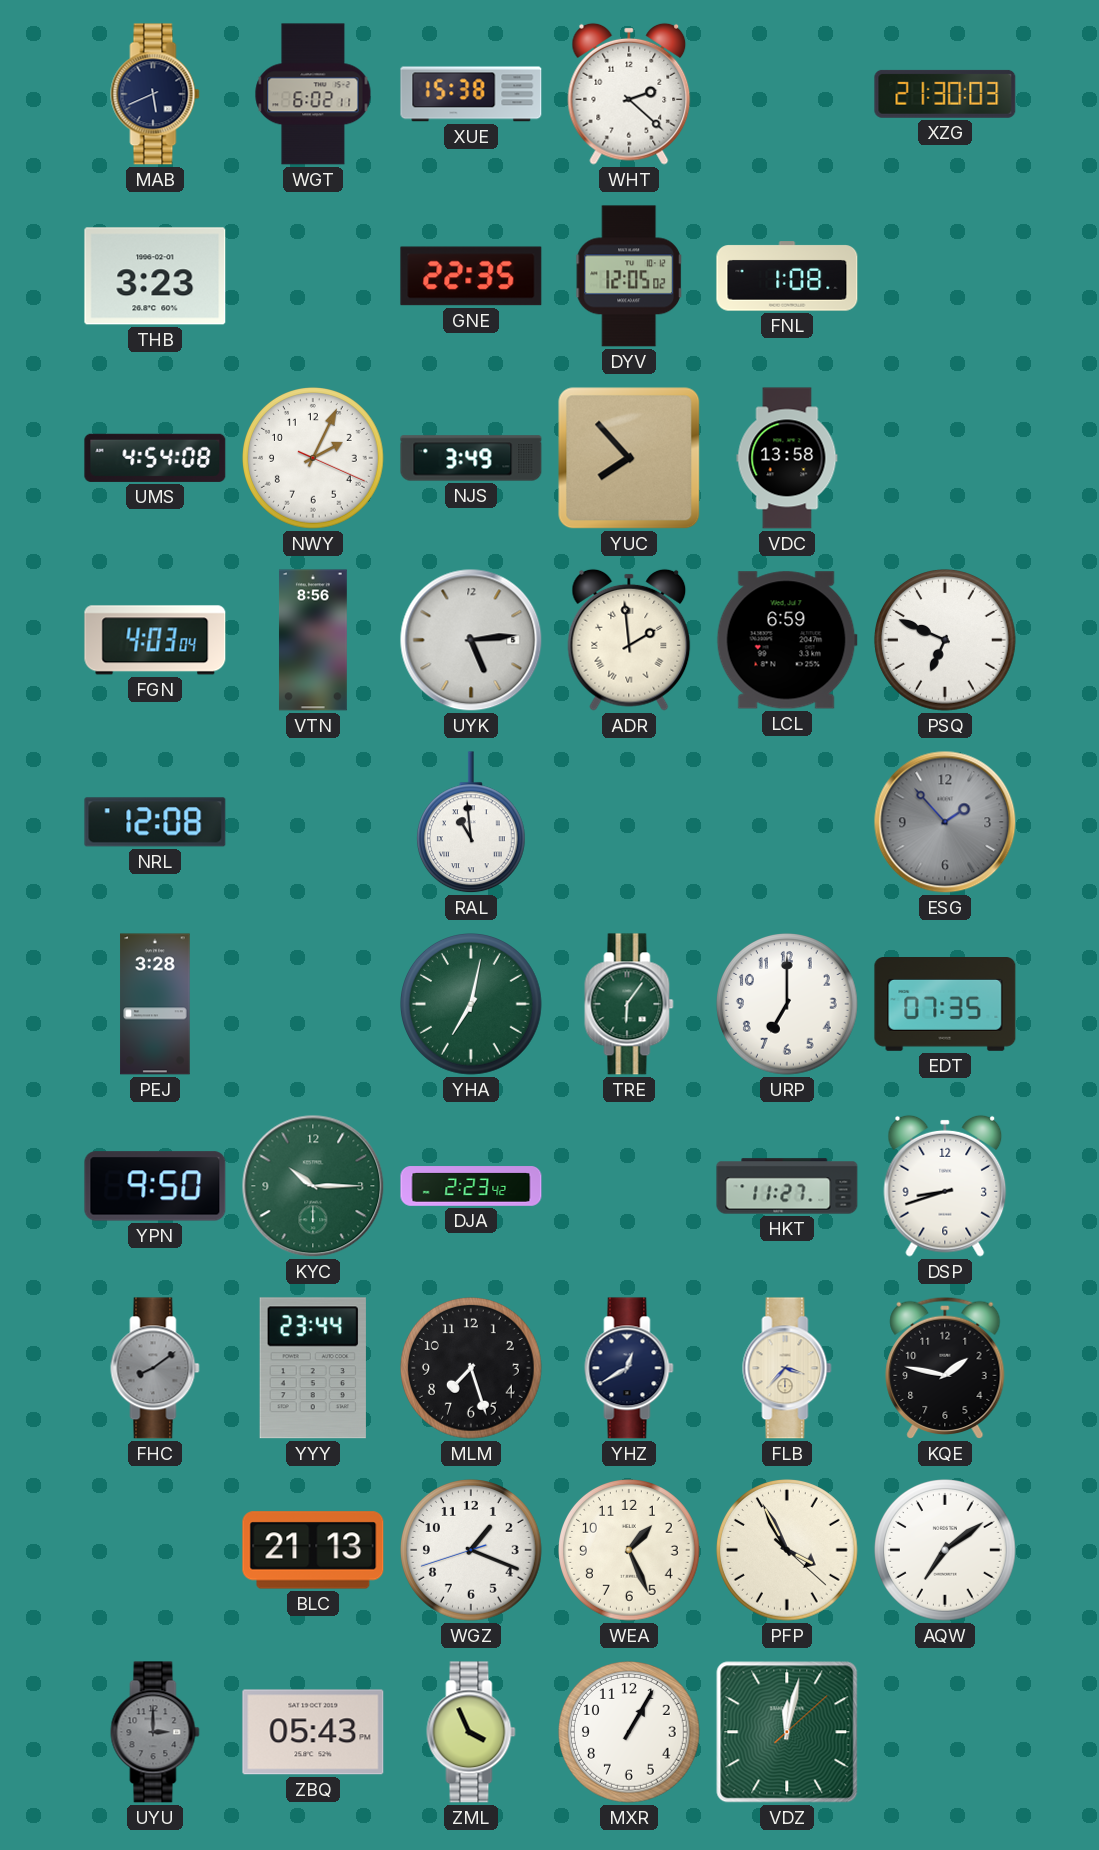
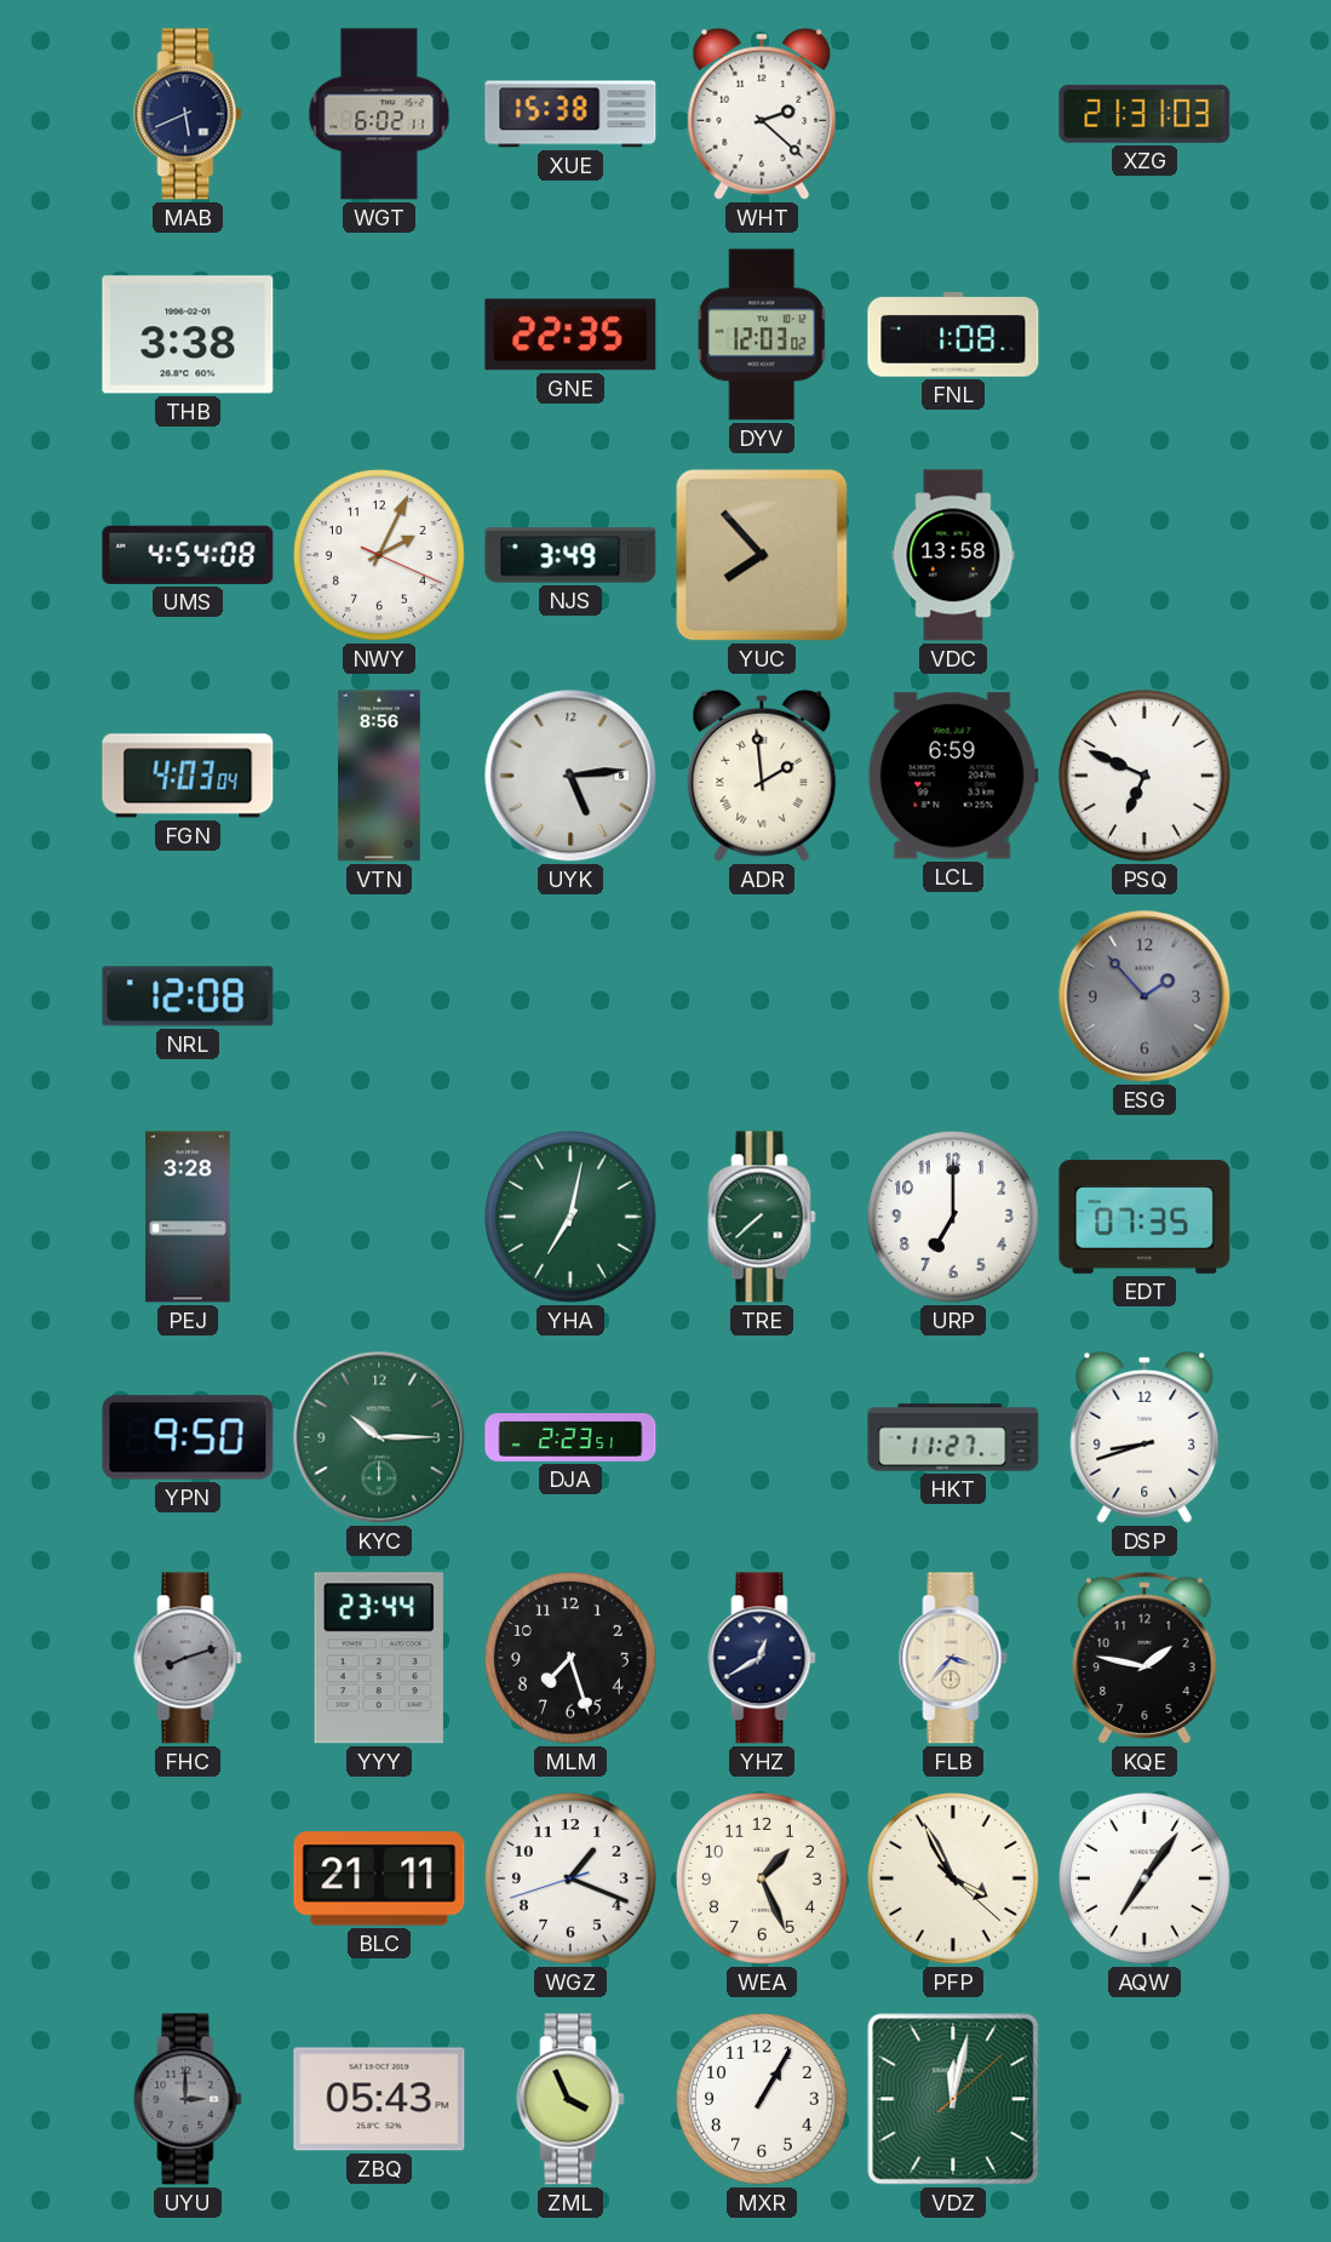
XZG: 21:30 -> 21:31 (1144, 114)
THB: 3:23 -> 3:38 (188, 334)
DYV: 12:05 -> 12:03 (762, 334)
RAL: 10:59 -> none (471, 823)
TRE: 6:06 -> 7:38 (762, 1217)
DJA: 2:23:42 -> 2:23:51 (570, 1437)
FHC: 8:09 -> 8:12 (188, 1658)
BLC: 21:13 -> 21:11 (379, 1878)
AQW: 7:09 -> 7:06 (1146, 1880)
